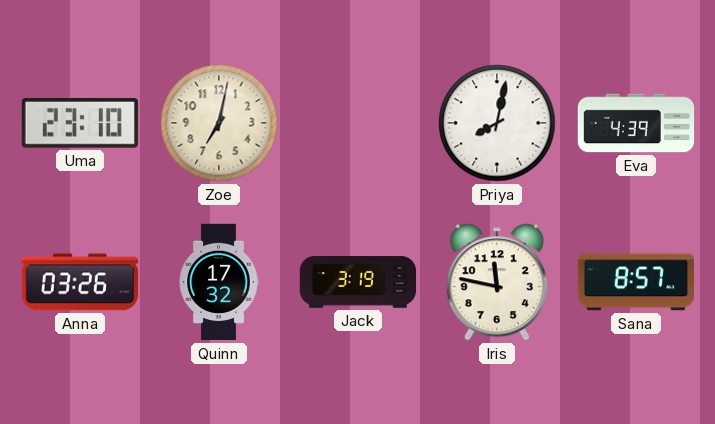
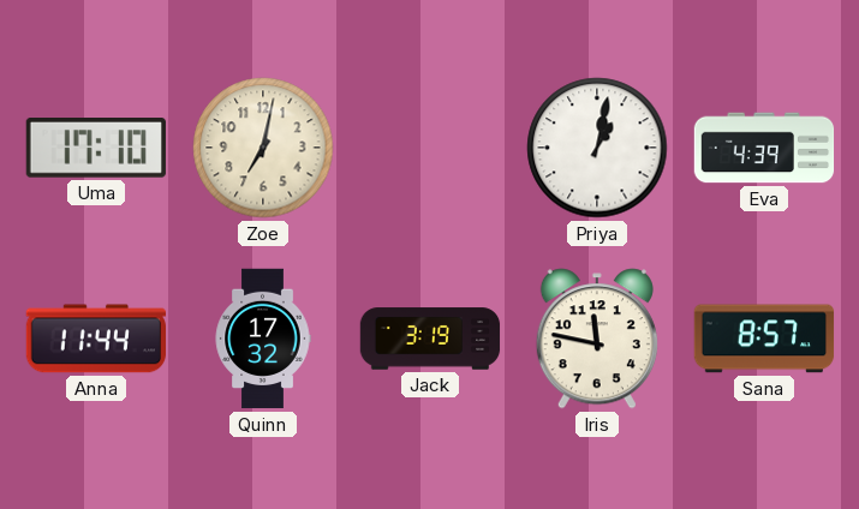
Uma: 23:10 -> 17:10 (96, 149)
Priya: 8:02 -> 1:02 (597, 148)
Anna: 03:26 -> 11:44 (95, 339)
